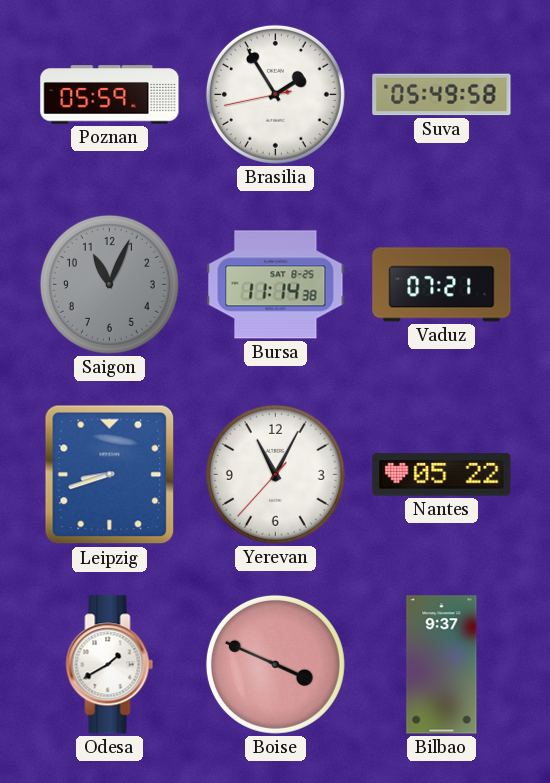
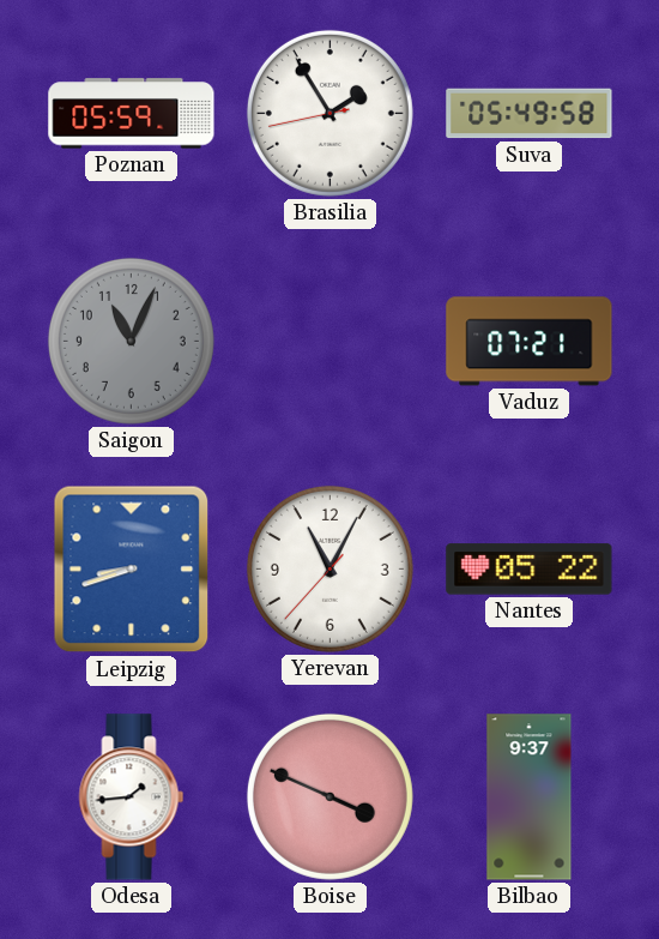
Bursa: 11:14 -> none (276, 285)
Odesa: 1:40 -> 1:44 (132, 797)
